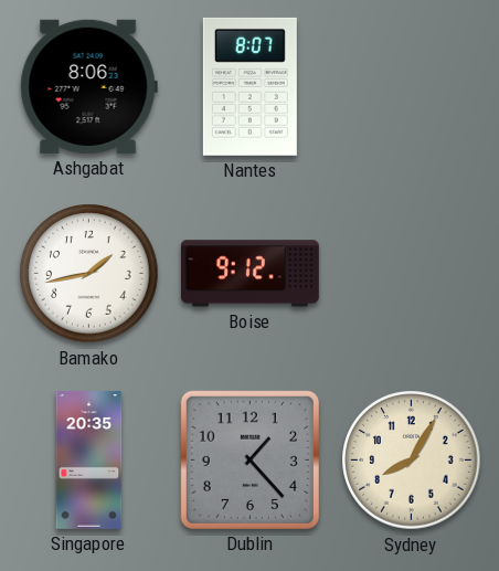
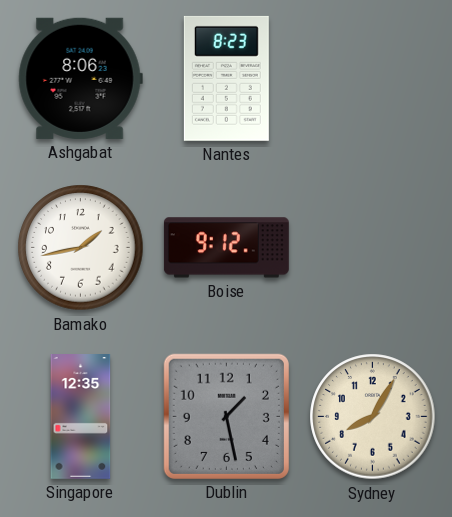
Nantes: 8:07 -> 8:23 (226, 78)
Singapore: 20:35 -> 12:35 (81, 417)
Dublin: 1:23 -> 1:28 (226, 416)
